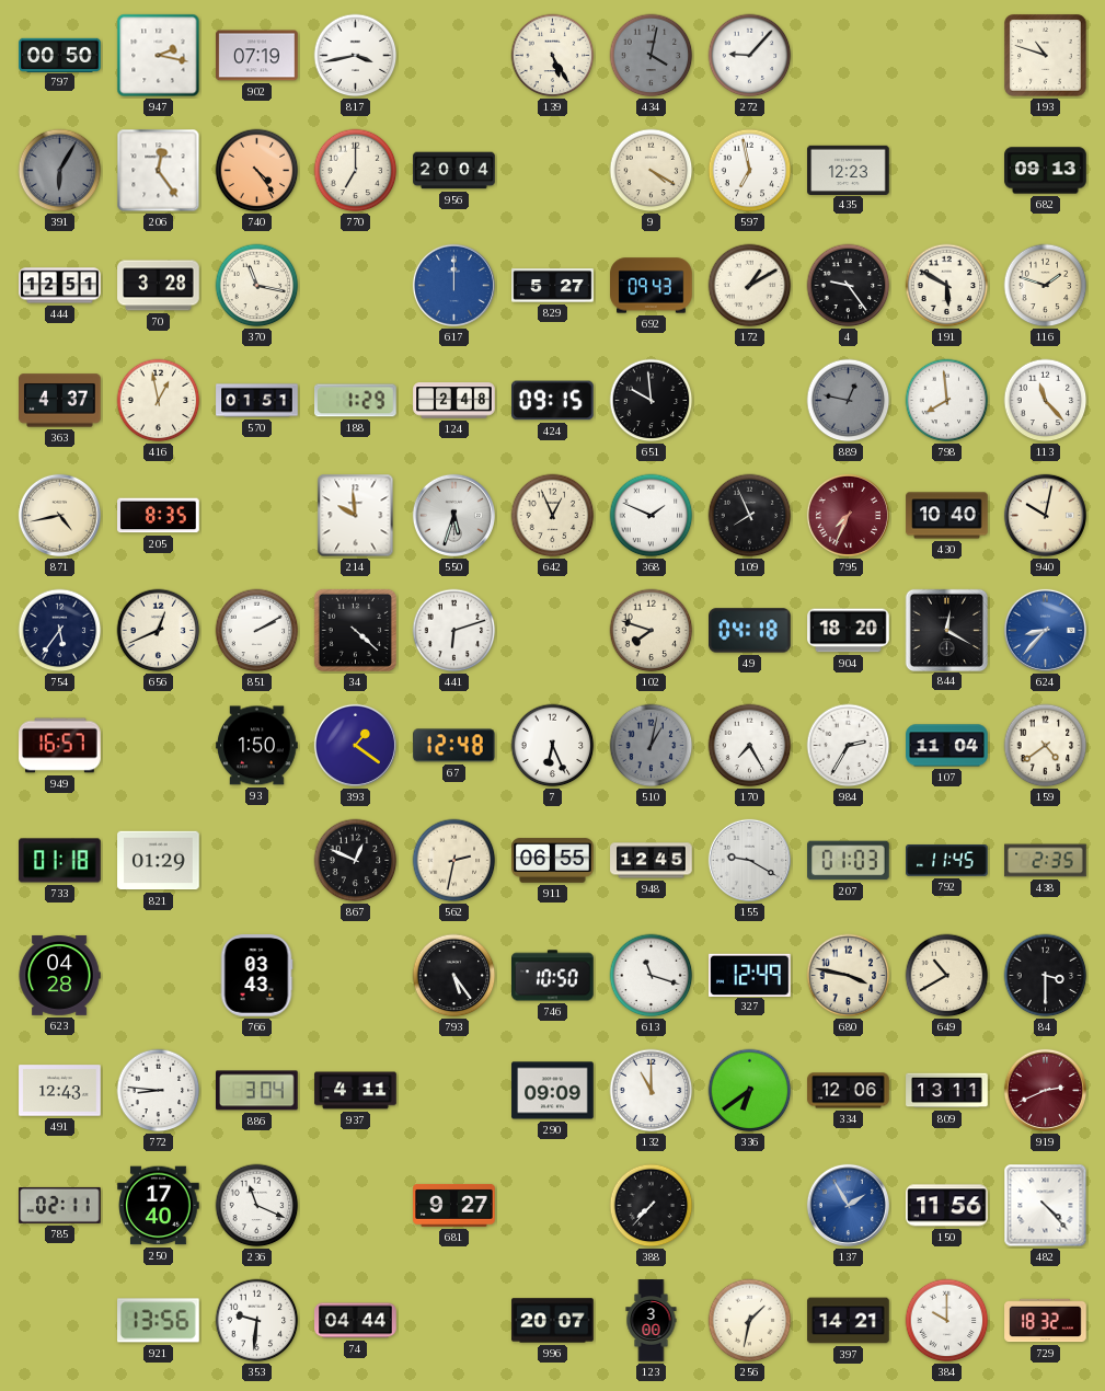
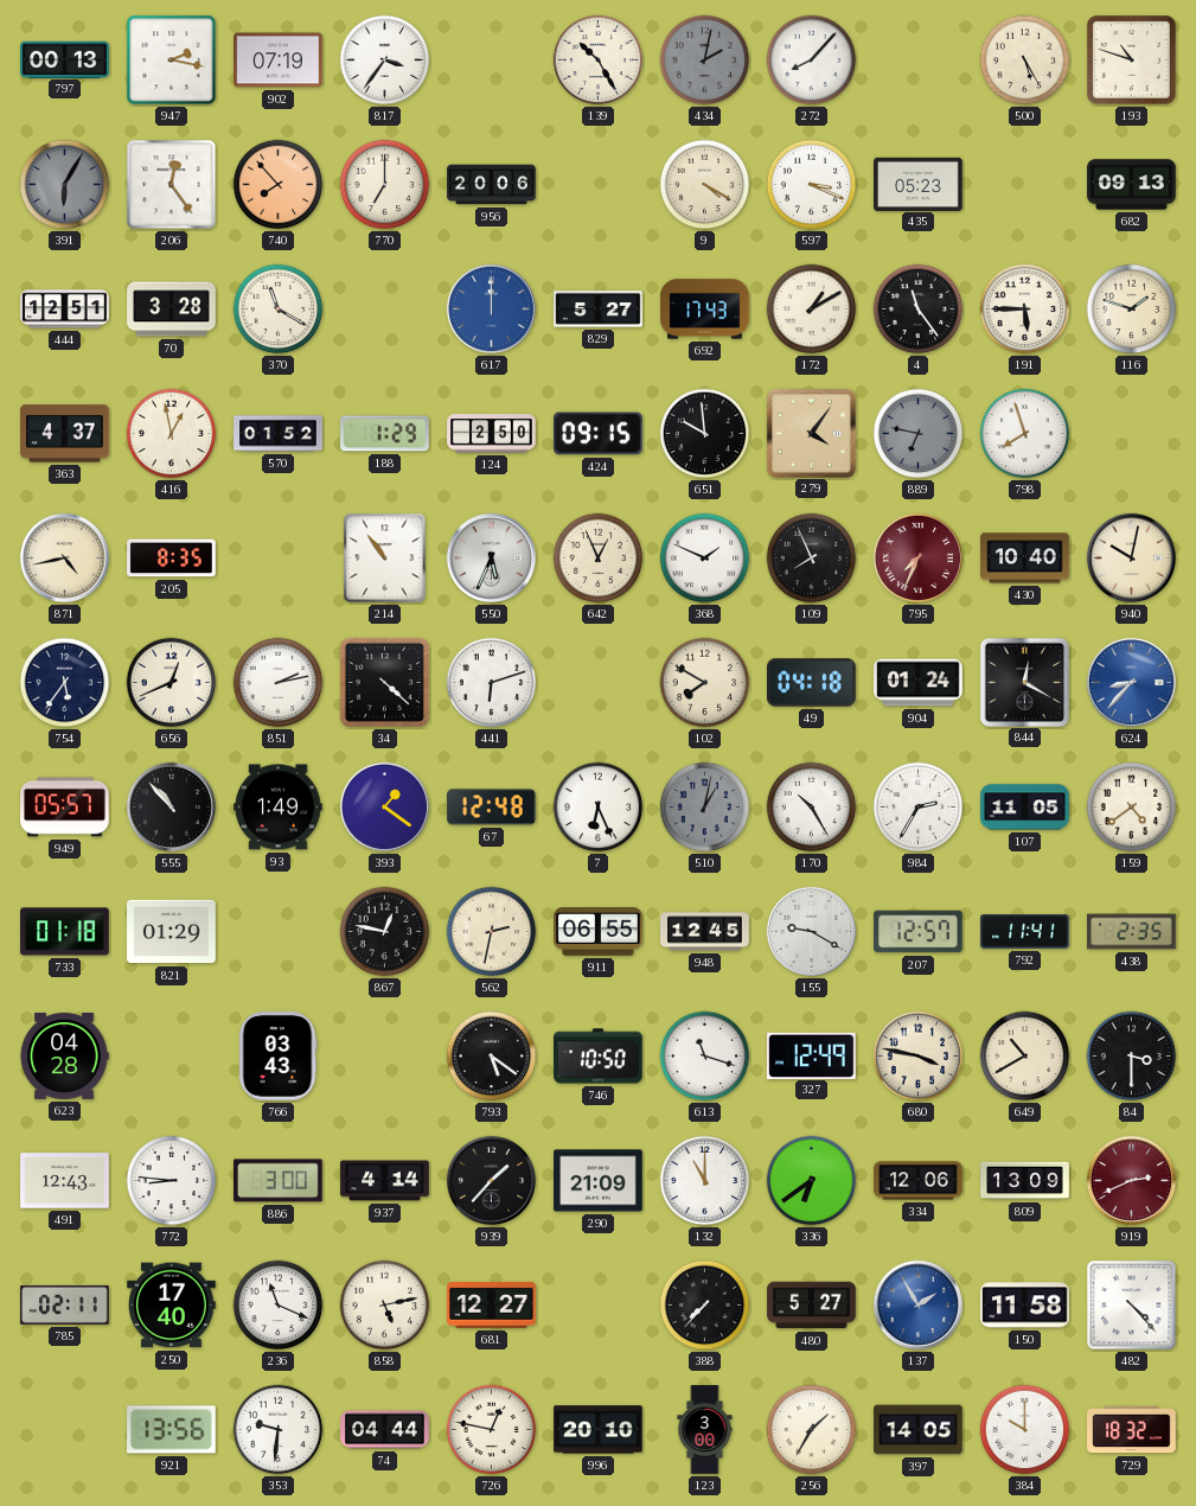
797: 00:50 -> 00:13 (65, 59)
817: 3:43 -> 3:36 (385, 60)
139: 5:25 -> 10:25 (599, 60)
434: 4:02 -> 2:02 (705, 60)
272: 9:07 -> 8:07 (812, 60)
500: none -> 5:25 (1025, 60)
740: 4:24 -> 7:53 (279, 185)
956: 20:04 -> 20:06 (492, 185)
597: 6:58 -> 3:19 (812, 185)
435: 12:23 -> 05:23 (919, 184)
370: 11:17 -> 11:20 (279, 310)
692: 09:43 -> 17:43 (705, 310)
4: 9:24 -> 11:24 (919, 310)
191: 5:50 -> 5:45 (1025, 310)
570: 01:51 -> 01:52 (279, 434)
124: 2:48 -> 2:50 (492, 434)
279: none -> 4:06 (811, 433)
889: 12:47 -> 6:47 (919, 434)
798: 7:59 -> 7:57 (1025, 434)
113: 11:23 -> none (1046, 401)
214: 9:59 -> 10:54 (385, 559)
550: 5:33 -> 5:34 (491, 557)
851: 2:10 -> 2:13 (279, 683)
102: 7:48 -> 7:50 (705, 683)
904: 18:20 -> 01:24 (919, 683)
949: 16:57 -> 05:57 (65, 808)
555: none -> 10:53 (171, 806)
93: 1:50 -> 1:49 (279, 808)
170: 7:25 -> 10:25 (812, 808)
107: 11:04 -> 11:05 (1025, 808)
867: 12:49 -> 12:47 (385, 932)
207: 01:03 -> 12:57 (919, 932)
792: 11:45 -> 11:41 (1025, 932)
793: 5:24 -> 5:21 (492, 1057)
886: 3:04 -> 3:00 (279, 1181)
937: 4:11 -> 4:14 (385, 1181)
939: none -> 1:37 (491, 1180)
290: 09:09 -> 21:09 (599, 1181)
809: 13:11 -> 13:09 (1025, 1181)
858: none -> 5:13 (385, 1306)
681: 9:27 -> 12:27 (492, 1304)
480: none -> 5:27 (812, 1306)
150: 11:56 -> 11:58 (1025, 1306)
726: none -> 12:47 (492, 1430)
996: 20:07 -> 20:10 (599, 1430)
256: 1:32 -> 1:35 (812, 1430)
397: 14:21 -> 14:05 (919, 1430)
